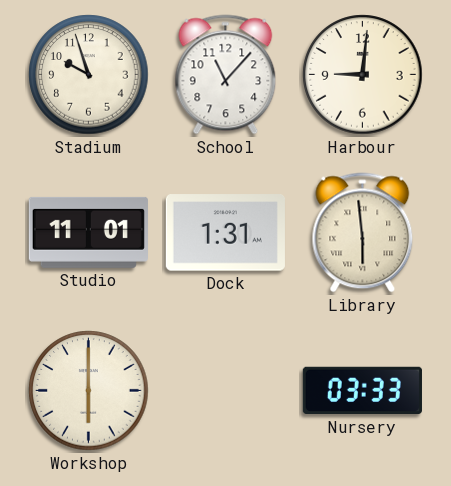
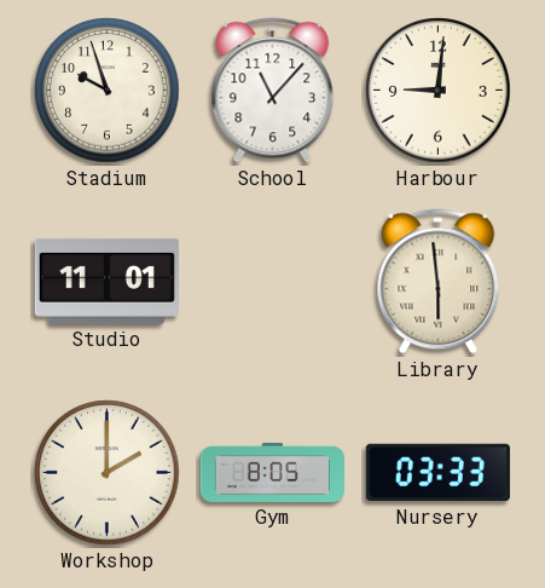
Dock: 1:31 -> none (225, 233)
Workshop: 6:00 -> 2:00 (108, 473)
Gym: none -> 8:05 (272, 472)
